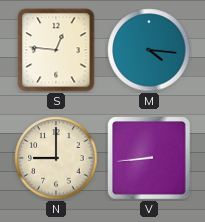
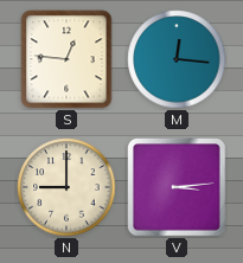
M: 4:16 -> 12:16 (177, 59)
V: 8:44 -> 3:14 (177, 187)
